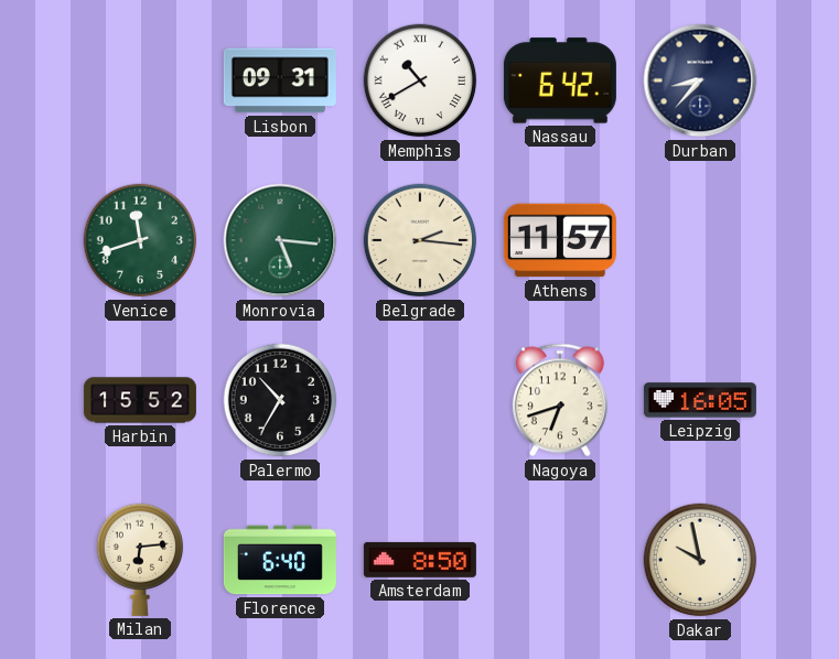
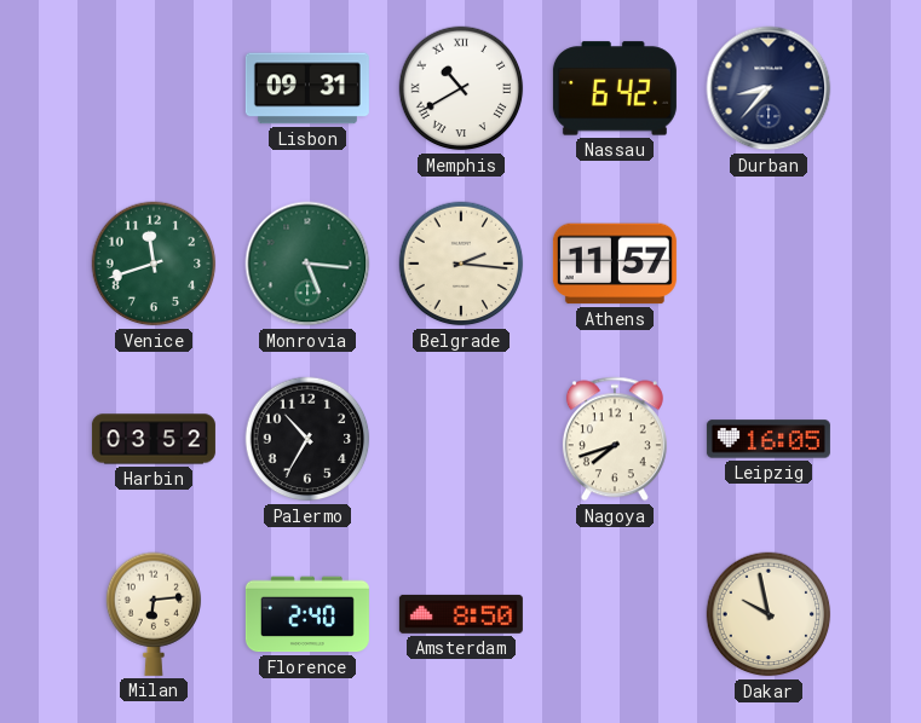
Harbin: 15:52 -> 03:52 (154, 439)
Nagoya: 6:42 -> 7:42 (615, 439)
Florence: 6:40 -> 2:40 (307, 614)
